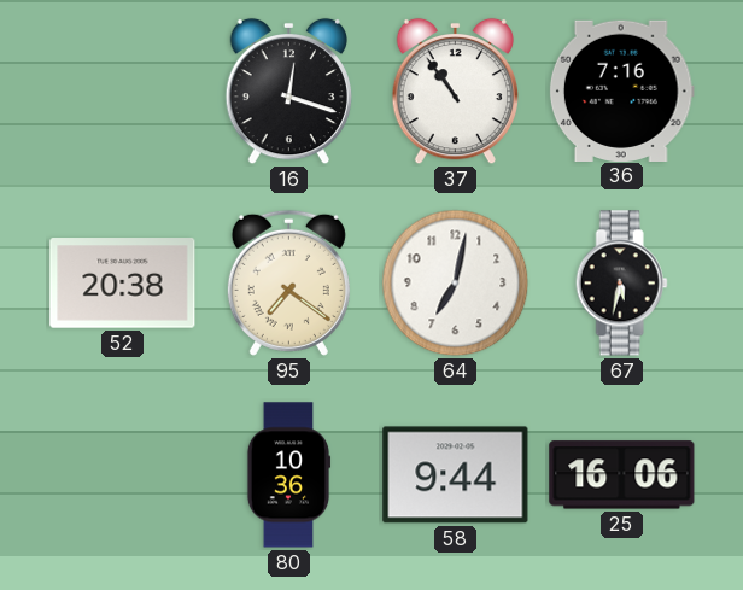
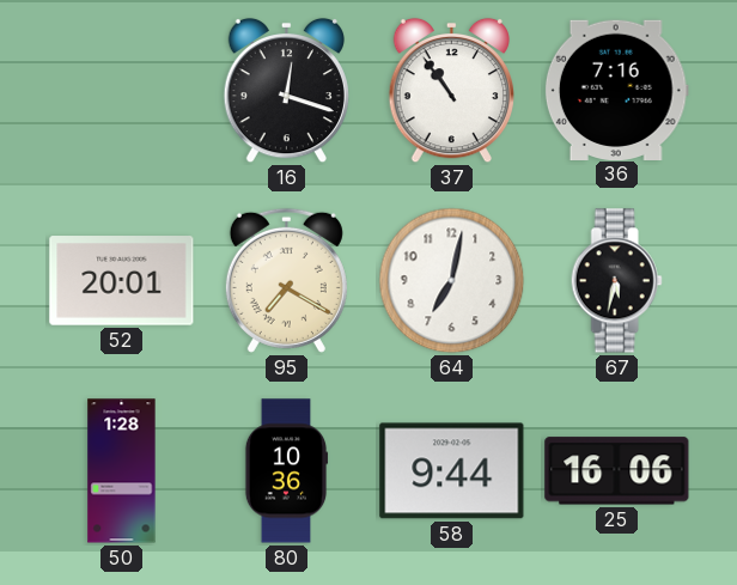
52: 20:38 -> 20:01 (122, 281)
95: 7:21 -> 7:20 (286, 280)
50: none -> 1:28 (122, 471)
